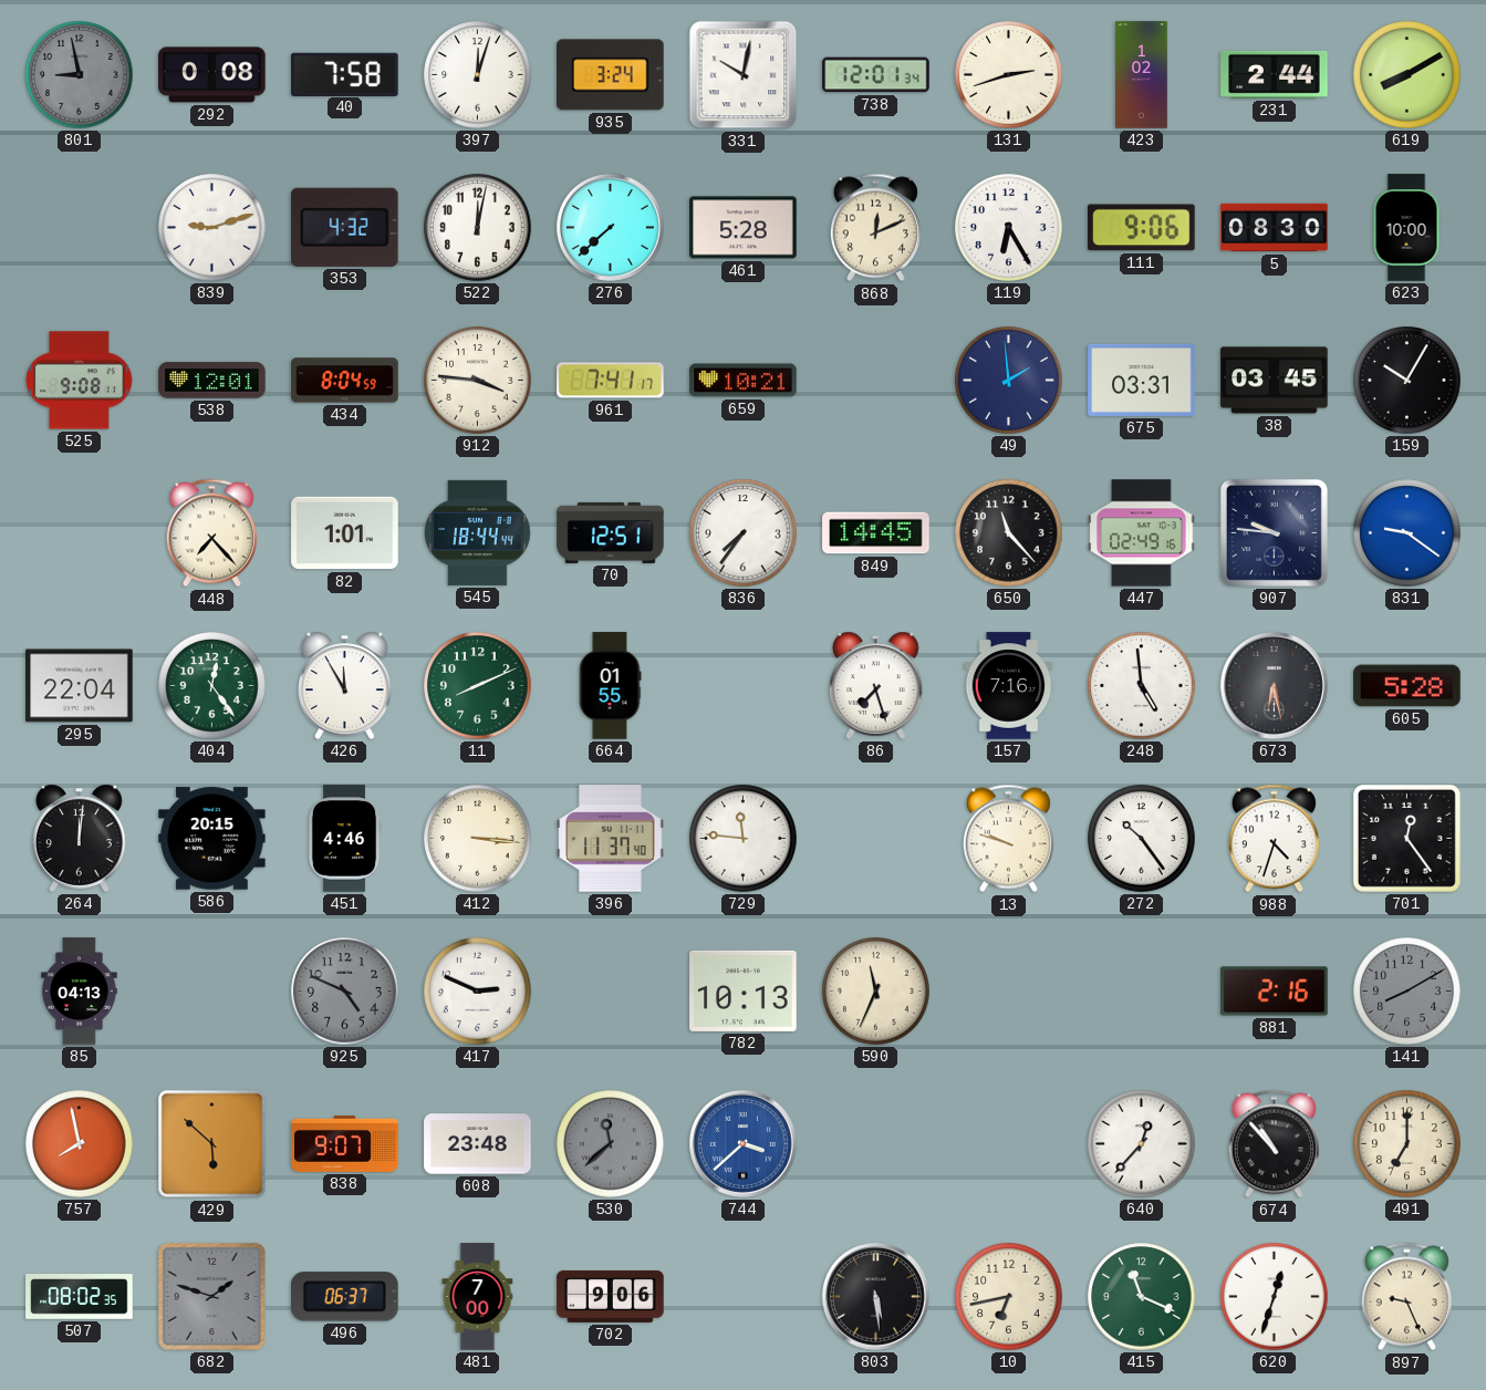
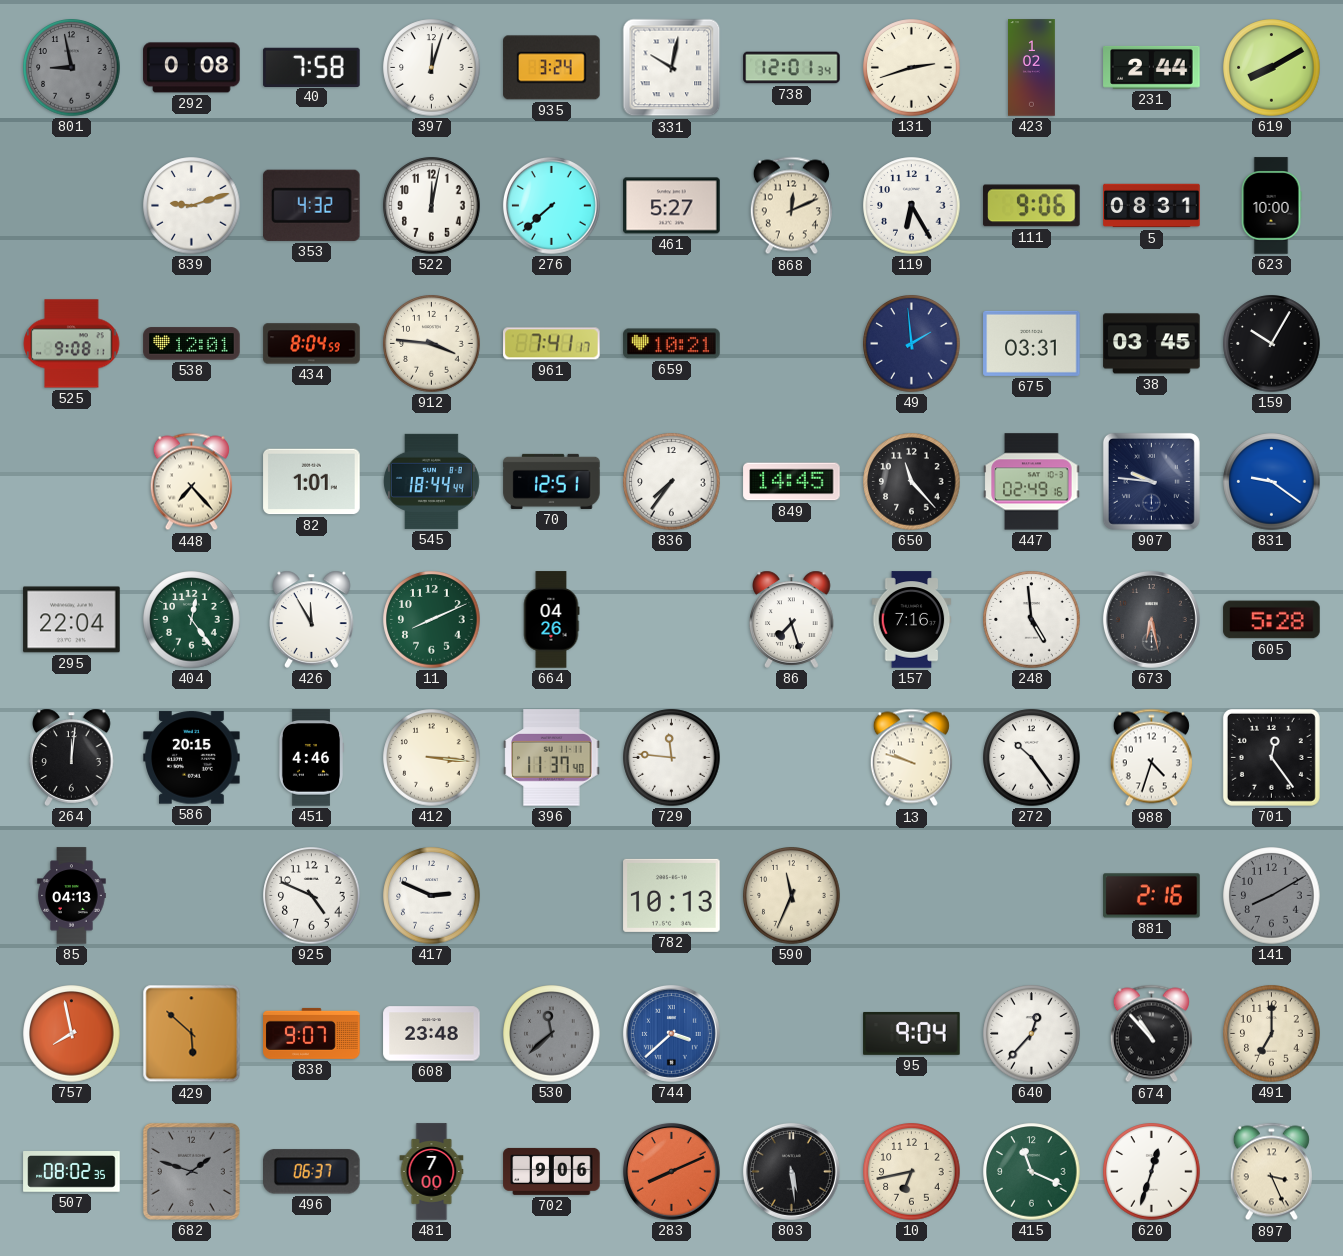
461: 5:28 -> 5:27 (672, 206)
5: 08:30 -> 08:31 (1152, 206)
664: 01:55 -> 04:26 (551, 620)
925 dial: grey -> white (312, 896)
95: none -> 9:04 (912, 1033)
283: none -> 8:11 (671, 1171)
897: 9:26 -> 3:26 (1271, 1172)
